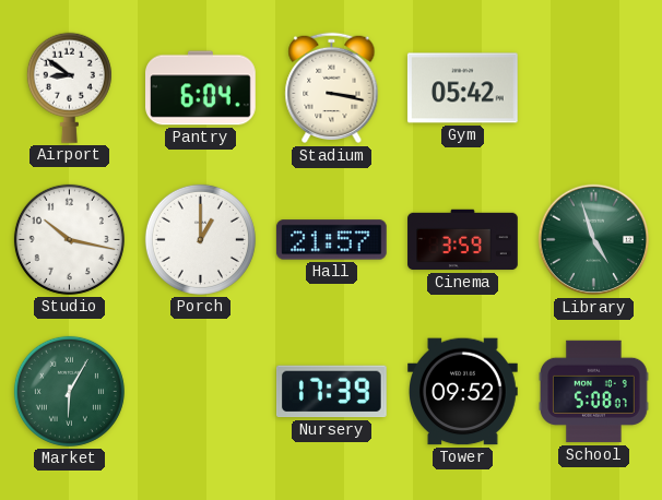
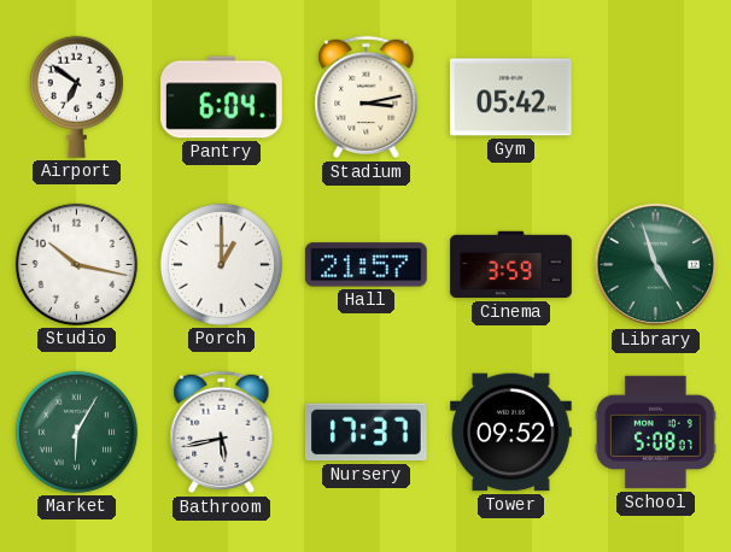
Airport: 8:51 -> 6:51 (76, 96)
Stadium: 3:17 -> 3:13 (367, 98)
Bathroom: none -> 5:43 (222, 433)
Nursery: 17:39 -> 17:37 (366, 433)
